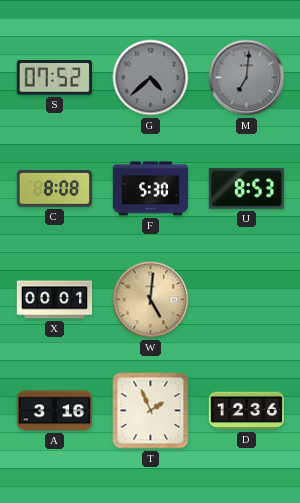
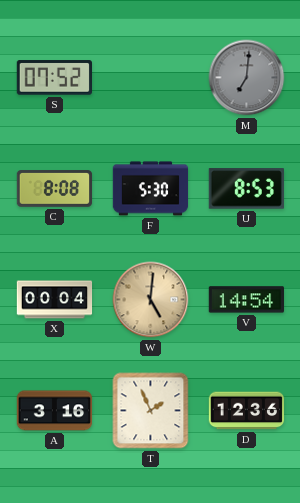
G: 4:38 -> none (151, 78)
X: 00:01 -> 00:04 (55, 300)
V: none -> 14:54 (246, 300)
